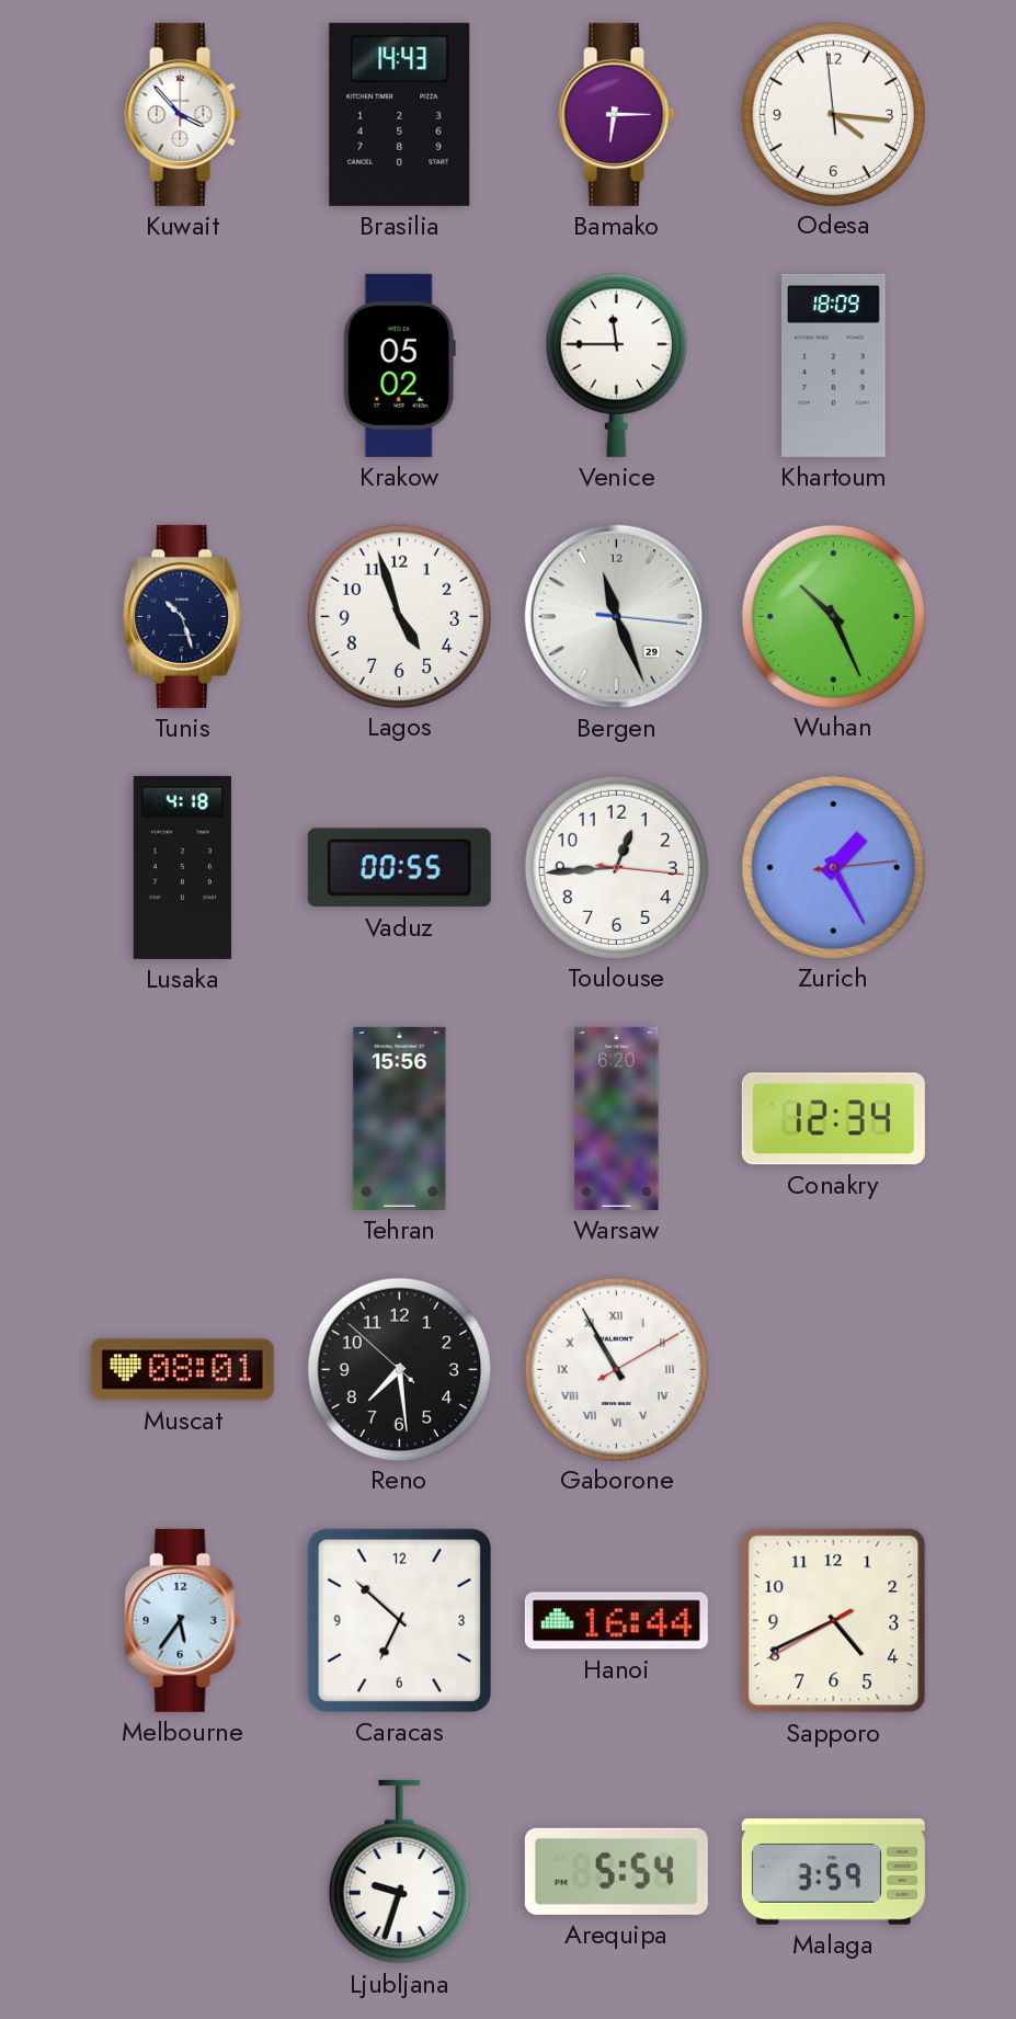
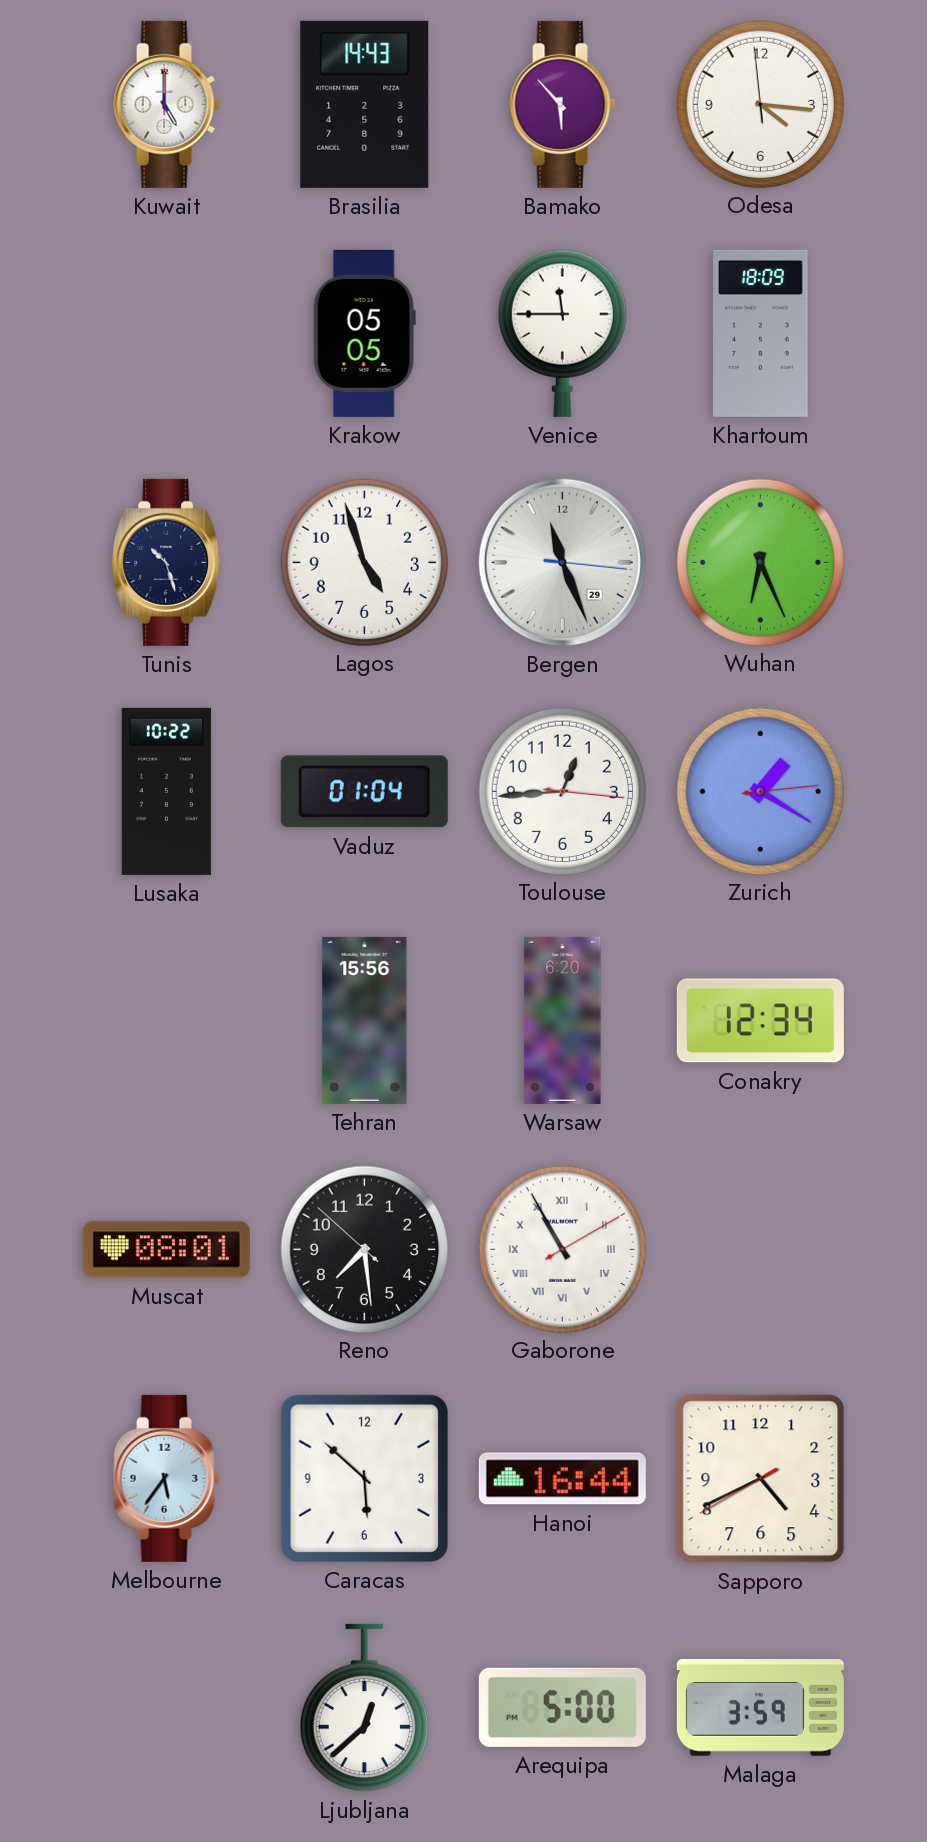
Kuwait: 3:53 -> 5:00 (167, 104)
Bamako: 6:15 -> 5:53 (563, 104)
Krakow: 05:02 -> 05:05 (364, 333)
Wuhan: 10:26 -> 6:26 (760, 562)
Lusaka: 4:18 -> 10:22 (166, 791)
Vaduz: 00:55 -> 01:04 (364, 792)
Zurich: 1:25 -> 1:20 (760, 791)
Caracas: 6:52 -> 5:52 (364, 1478)
Ljubljana: 9:33 -> 12:38 (364, 1708)
Arequipa: 5:54 -> 5:00 (562, 1707)
